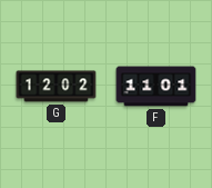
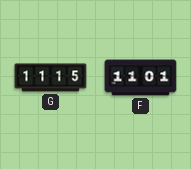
G: 12:02 -> 11:15 (51, 78)
